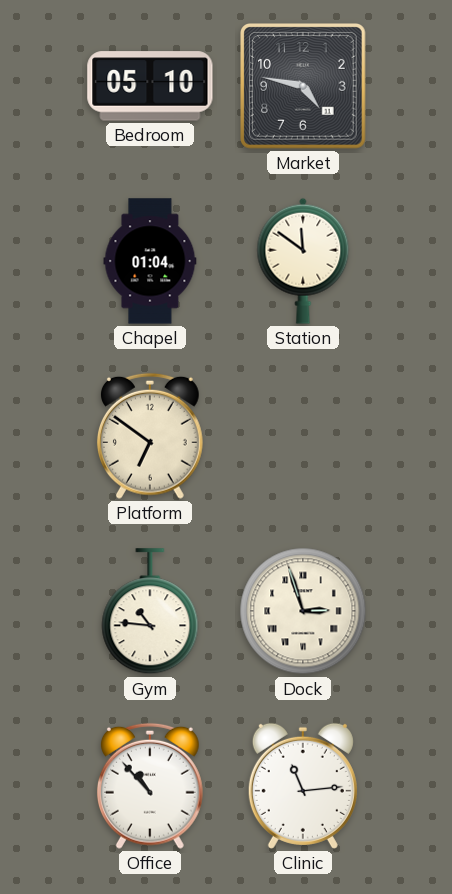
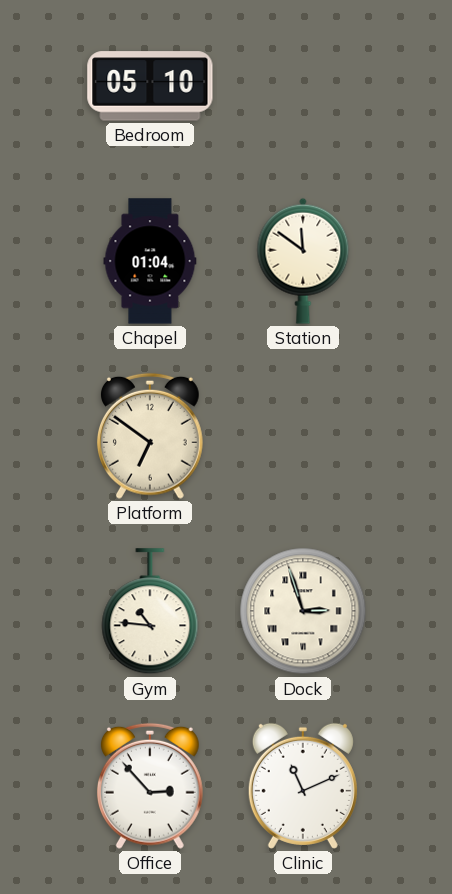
Market: 4:47 -> none (304, 87)
Office: 10:53 -> 2:53 (150, 786)
Clinic: 11:14 -> 11:11 (303, 786)
